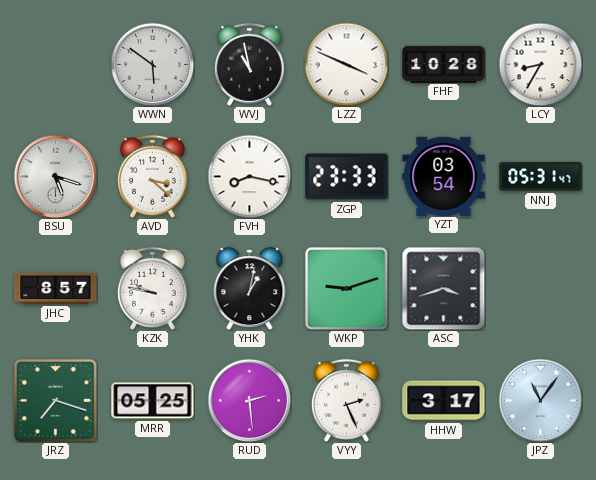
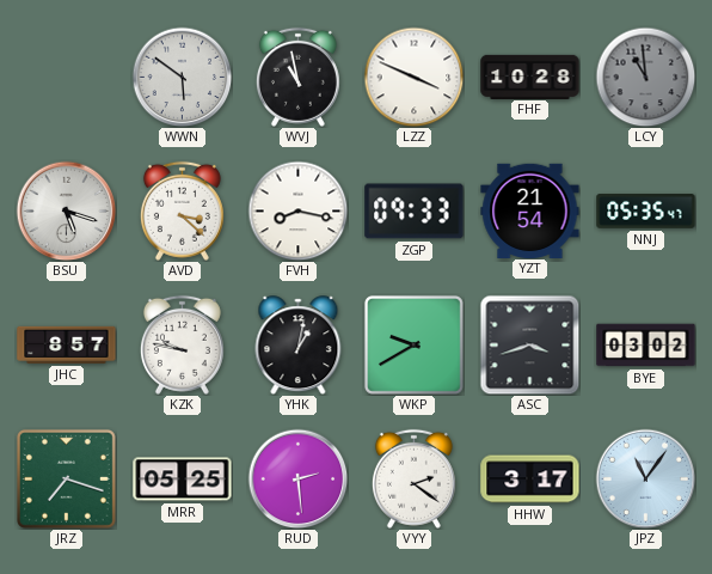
LCY: 8:35 -> 10:59 (645, 77)
LCY dial: white -> grey (645, 77)
ZGP: 23:33 -> 09:33 (415, 212)
YZT: 03:54 -> 21:54 (530, 210)
NNJ: 05:31 -> 05:35 (646, 212)
WKP: 9:12 -> 9:40 (413, 344)
BYE: none -> 03:02 (646, 346)
VYY: 2:26 -> 2:21 (413, 478)
